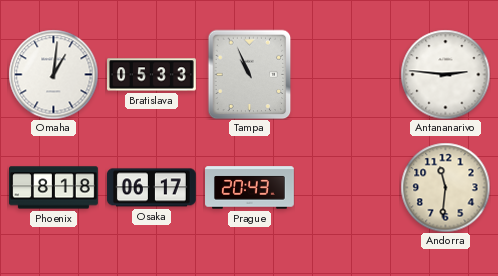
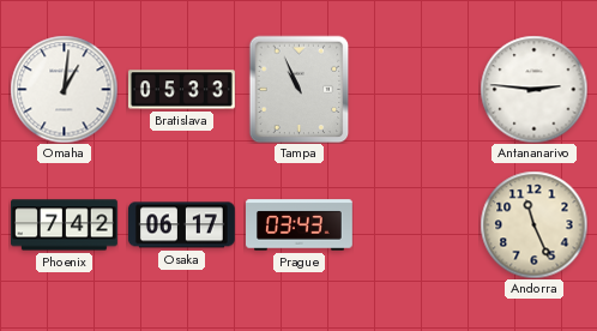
Phoenix: 8:18 -> 7:42 (65, 225)
Prague: 20:43 -> 03:43 (300, 225)
Andorra: 11:31 -> 11:26 (533, 224)
